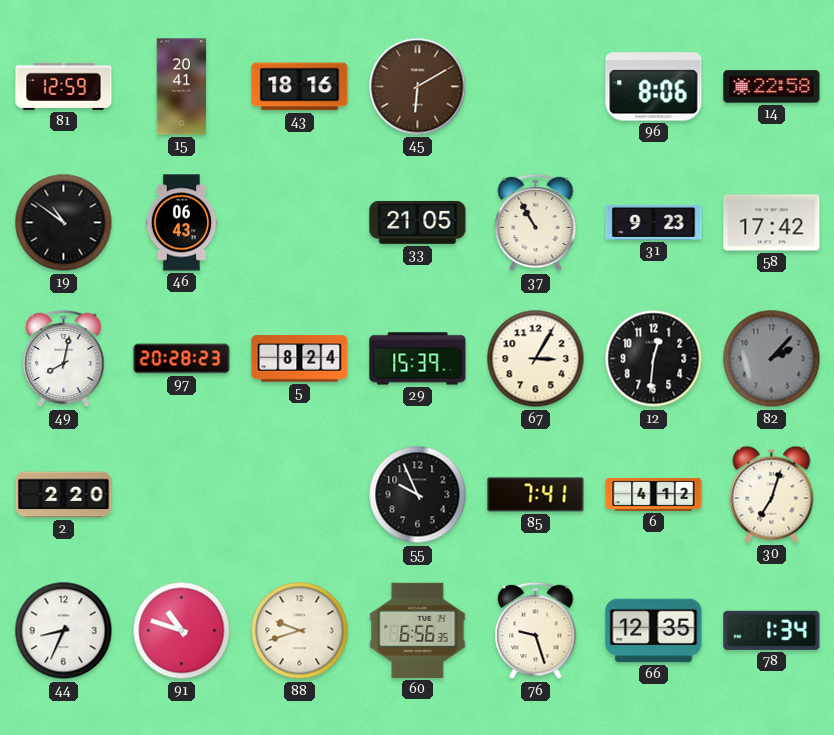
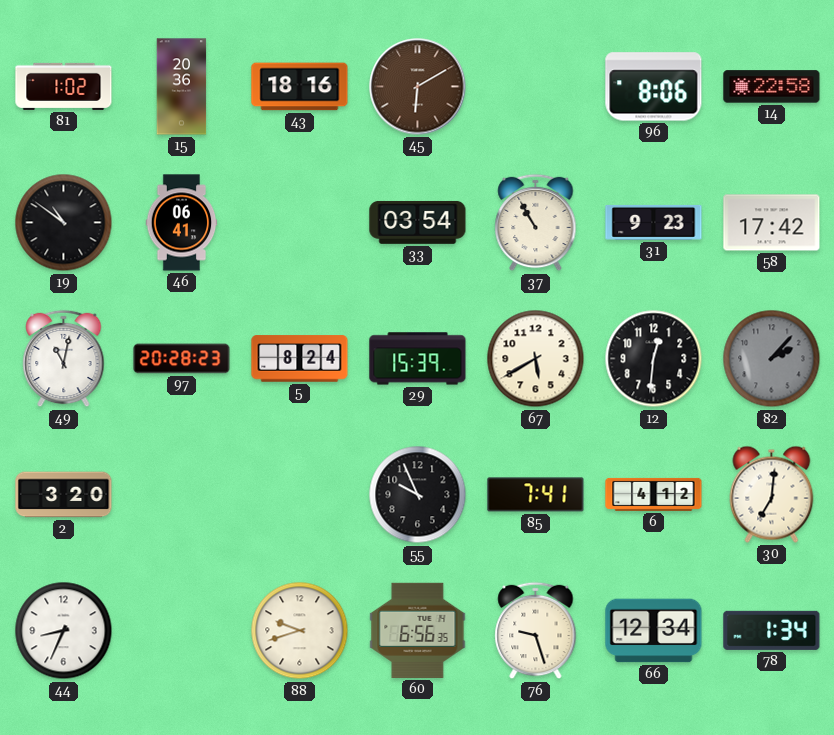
81: 12:59 -> 1:02 (64, 86)
15: 20:41 -> 20:36 (182, 87)
46: 06:43 -> 06:41 (182, 223)
33: 21:05 -> 03:54 (418, 222)
49: 8:02 -> 11:02 (64, 359)
67: 3:05 -> 5:40 (536, 359)
2: 2:20 -> 3:20 (64, 495)
30: 7:03 -> 7:01 (772, 494)
91: 10:48 -> none (182, 631)
66: 12:35 -> 12:34 (654, 631)
